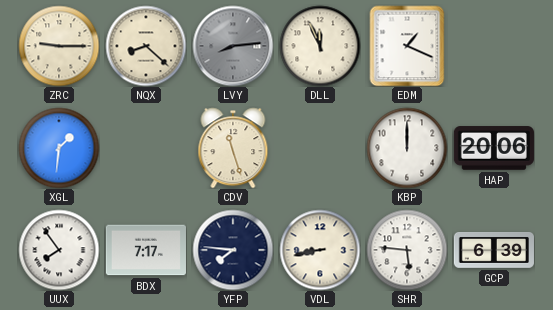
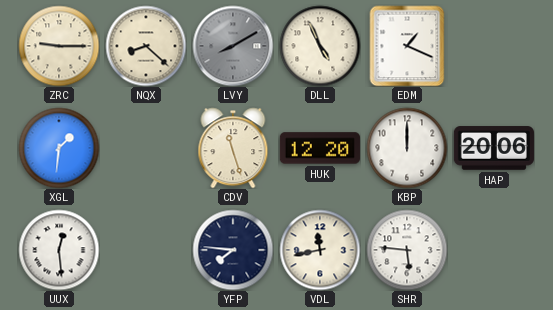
LVY: 8:14 -> 8:10 (233, 46)
DLL: 11:56 -> 4:56 (320, 46)
HUK: none -> 12:20 (320, 148)
UUX: 7:54 -> 12:29 (59, 250)
BDX: 7:17 -> none (146, 250)
VDL: 8:43 -> 11:43 (320, 250)
GCP: 6:39 -> none (494, 251)
